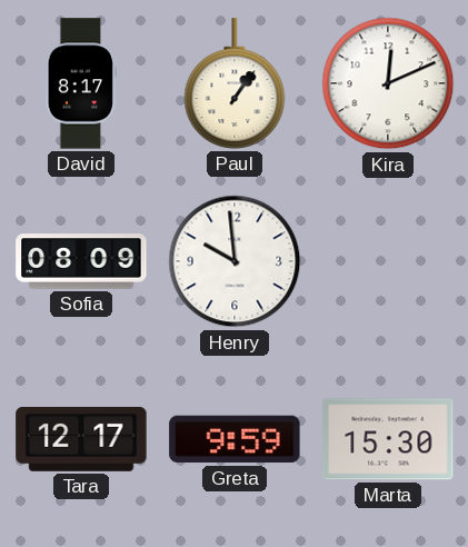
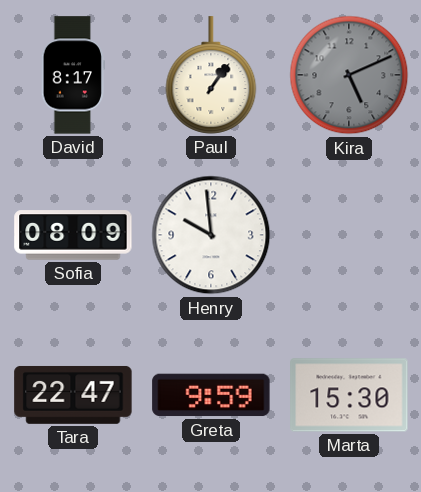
Kira: 12:11 -> 5:11 (349, 75)
Kira dial: white -> grey (349, 75)
Tara: 12:17 -> 22:47 (73, 395)
